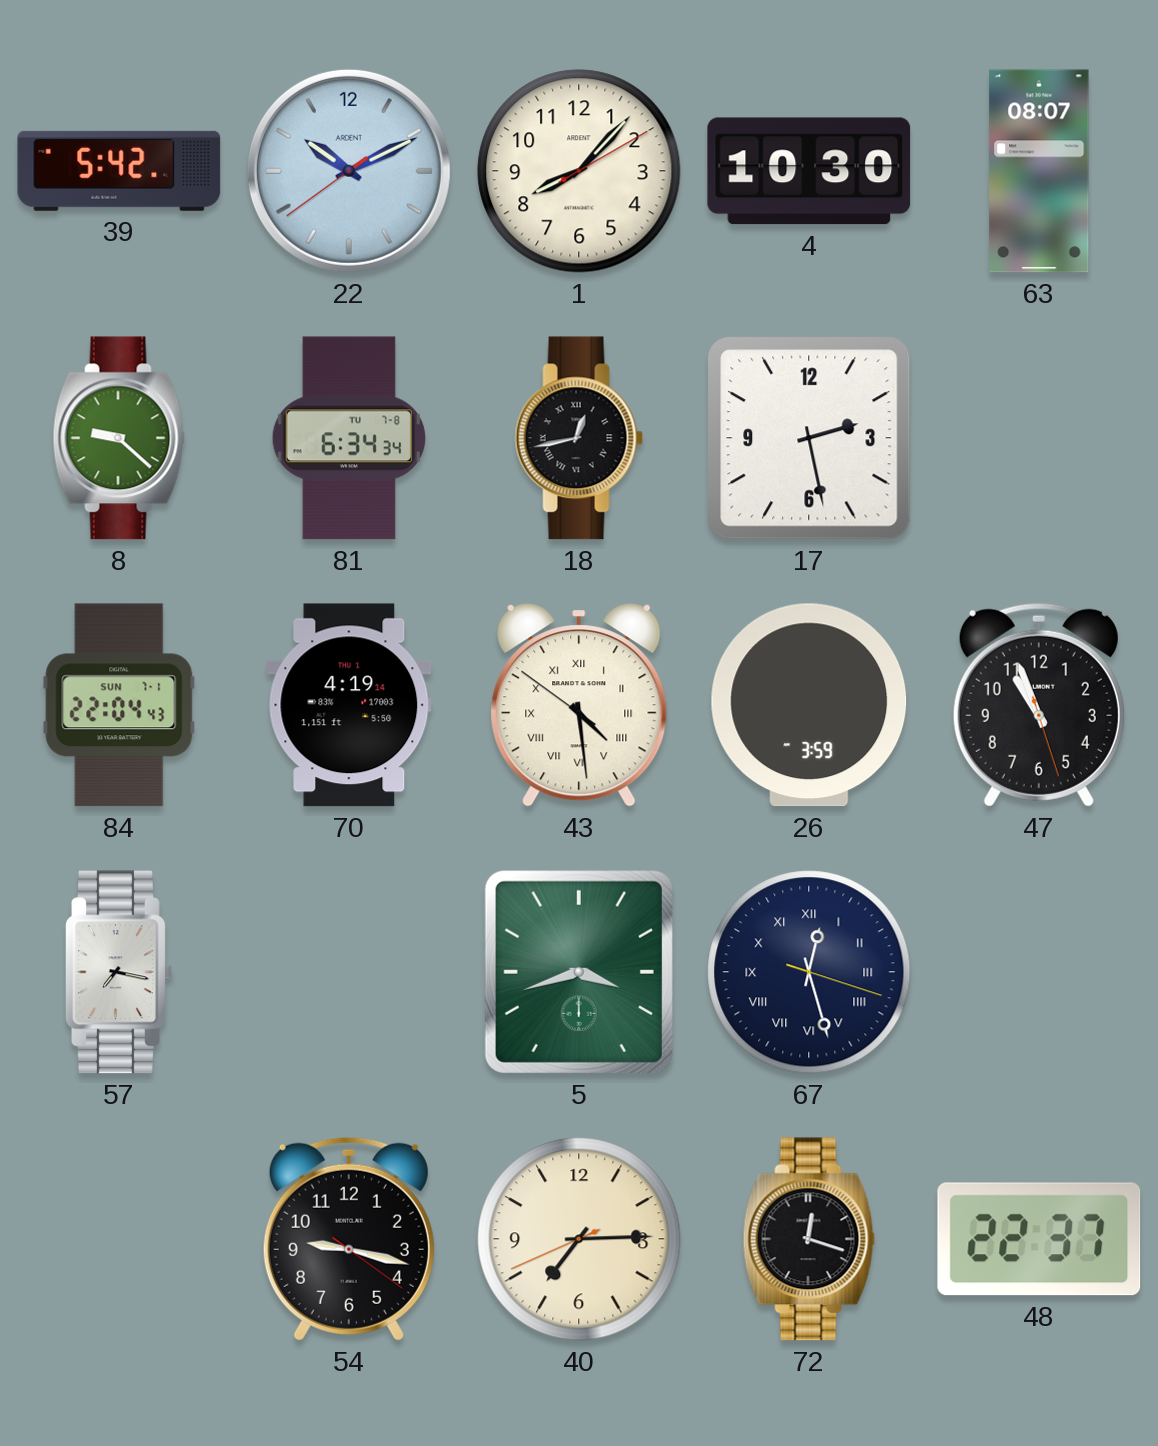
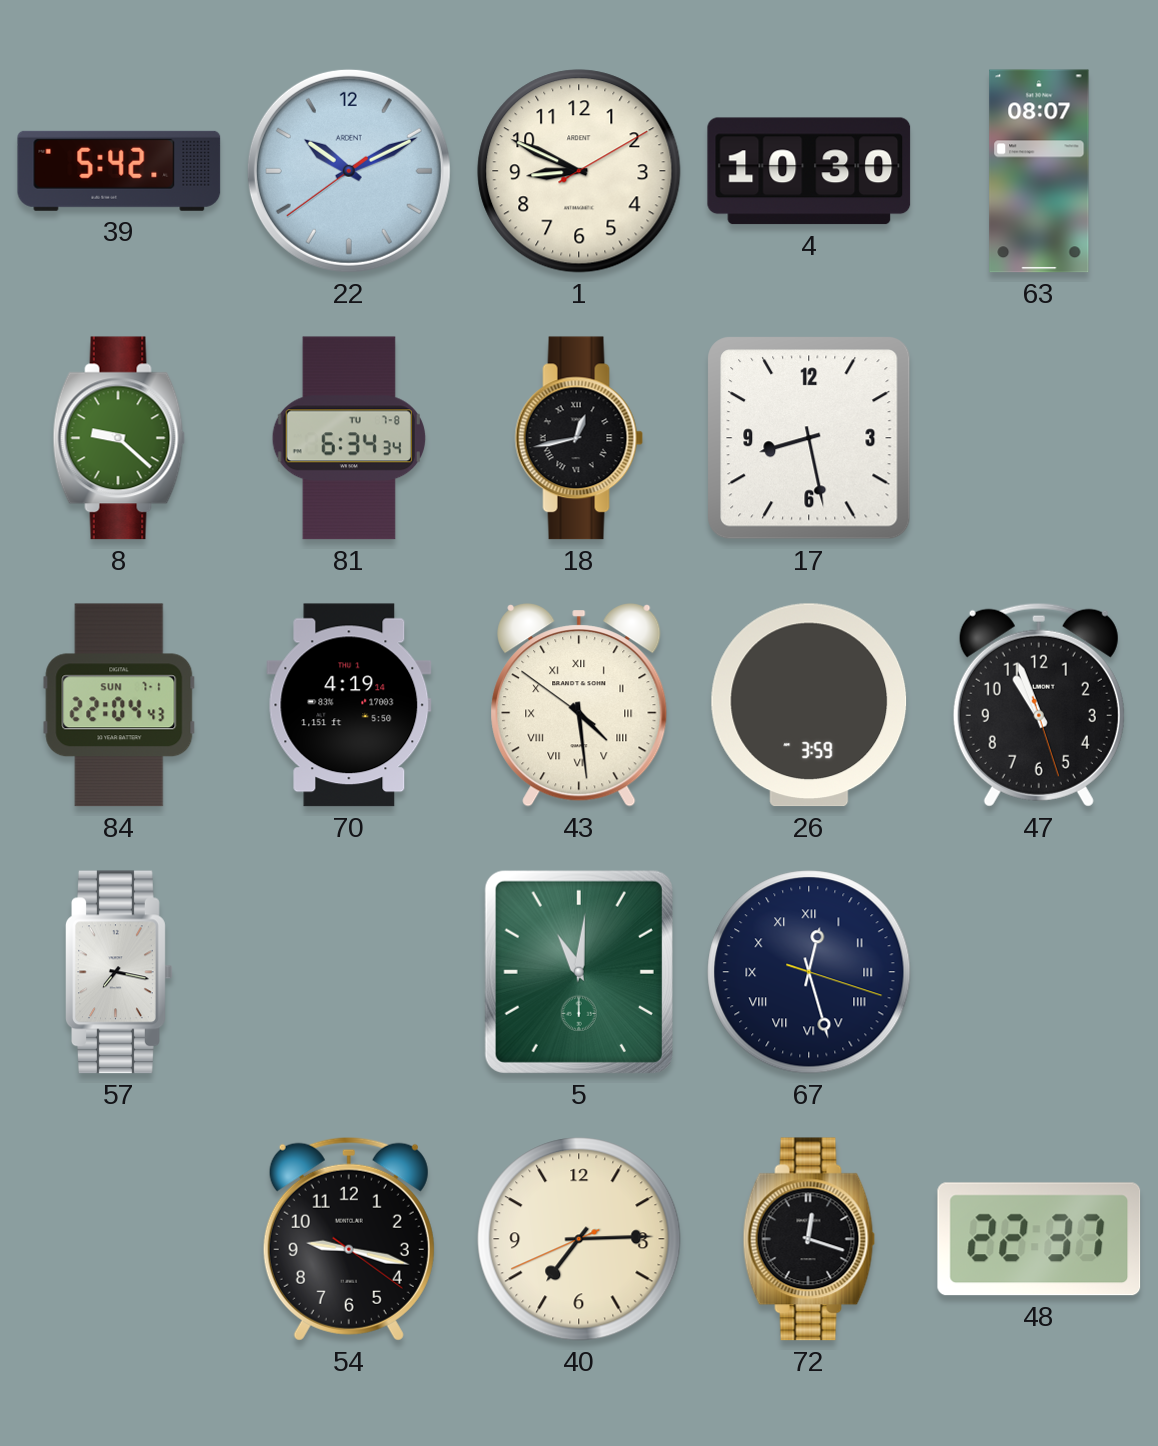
1: 8:07 -> 8:49 (579, 171)
17: 2:28 -> 8:28 (809, 438)
5: 3:42 -> 11:01 (579, 972)
